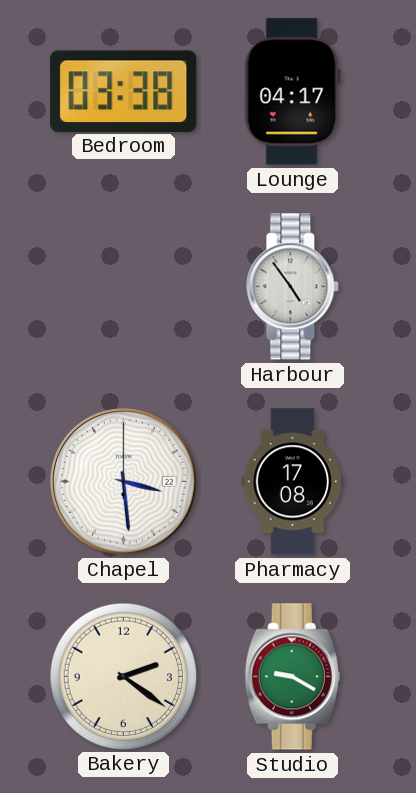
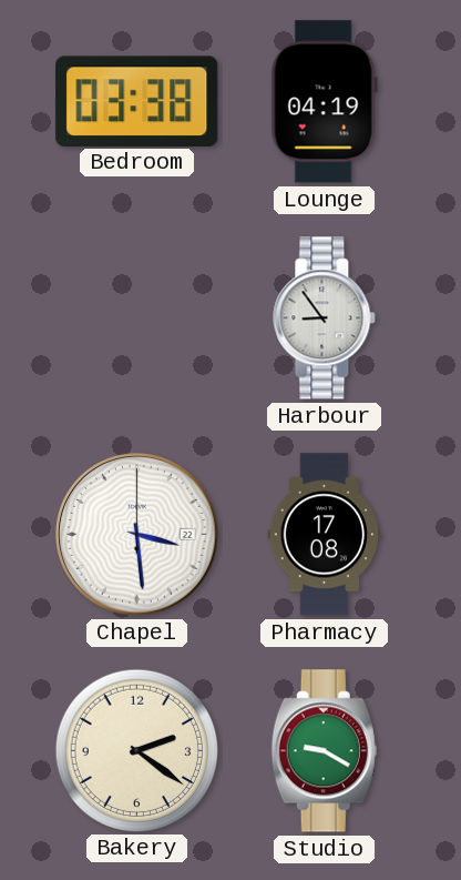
Lounge: 04:17 -> 04:19 (324, 102)
Harbour: 4:54 -> 8:54 (325, 318)
